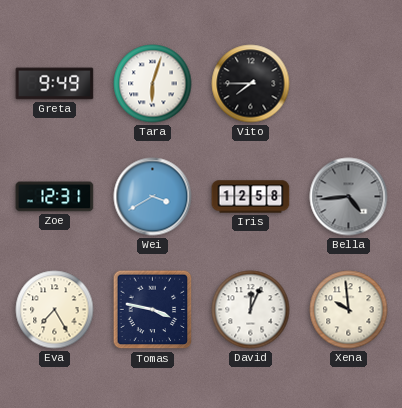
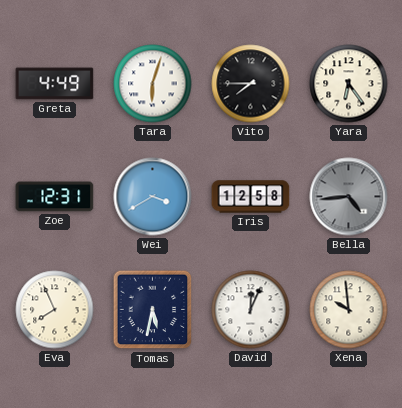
Greta: 9:49 -> 4:49 (55, 84)
Yara: none -> 6:24 (349, 84)
Eva: 7:25 -> 7:56 (55, 310)
Tomas: 3:47 -> 5:32 (153, 310)
